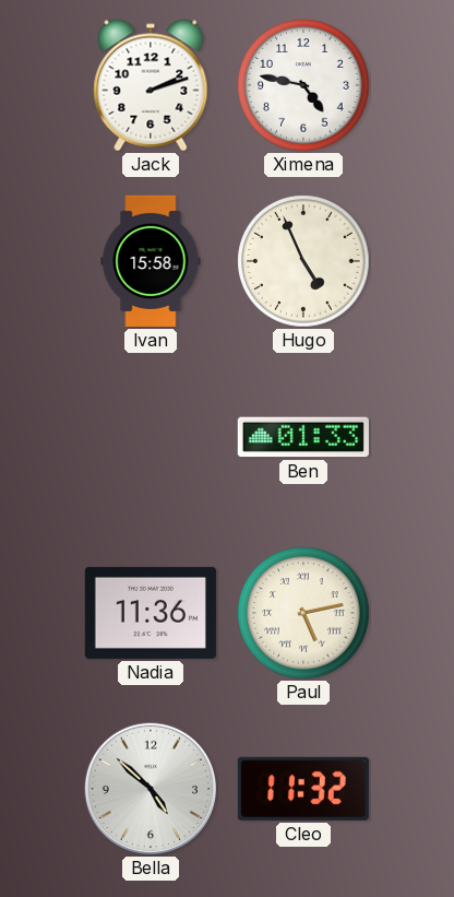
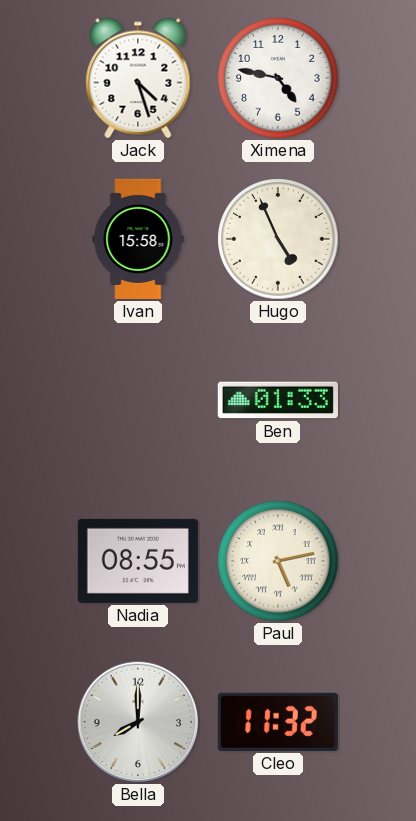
Jack: 2:12 -> 4:27 (138, 78)
Nadia: 11:36 -> 08:55 (138, 561)
Bella: 4:52 -> 8:00 (138, 722)
